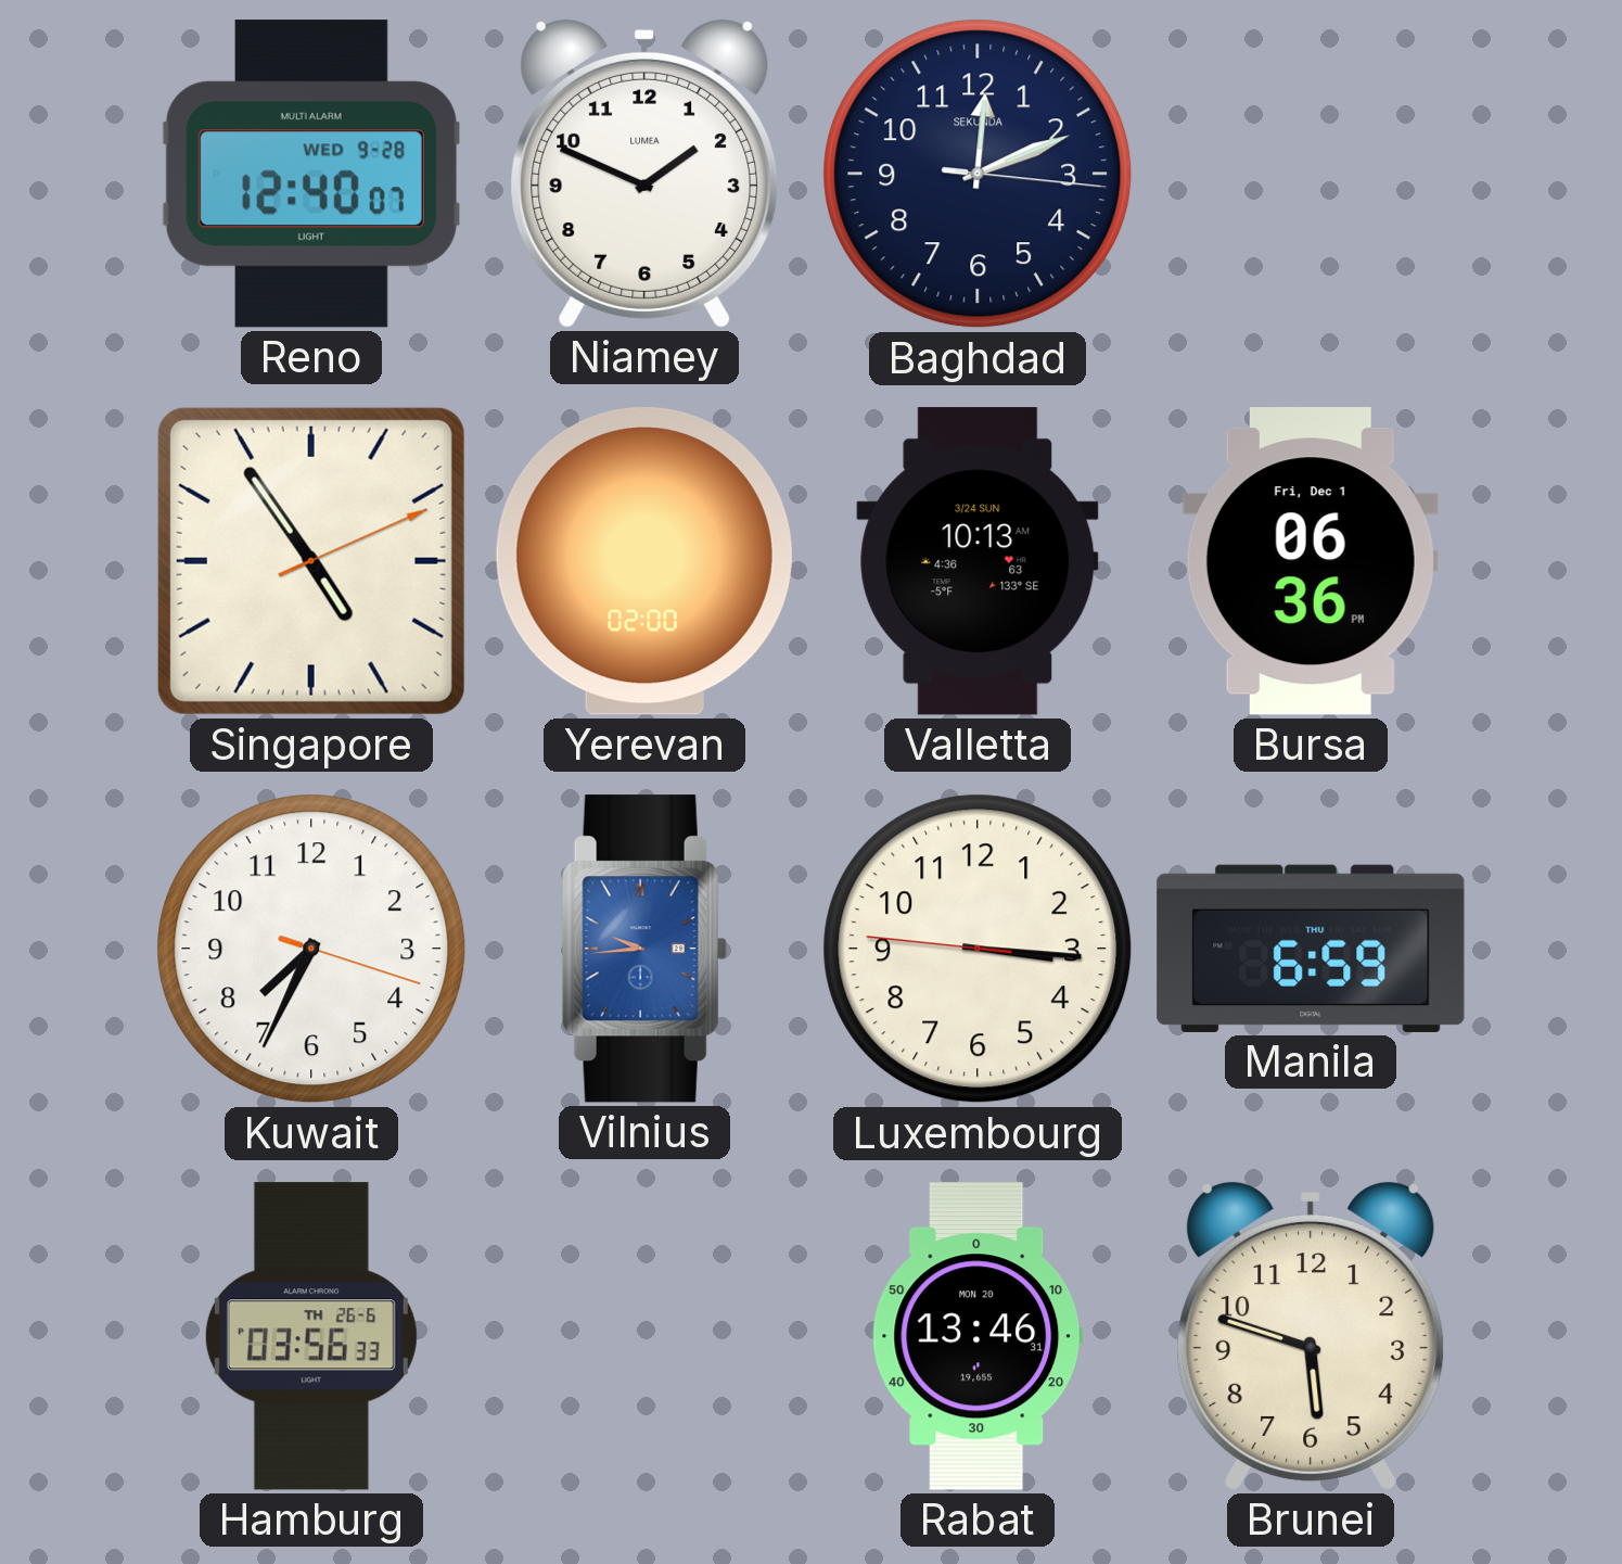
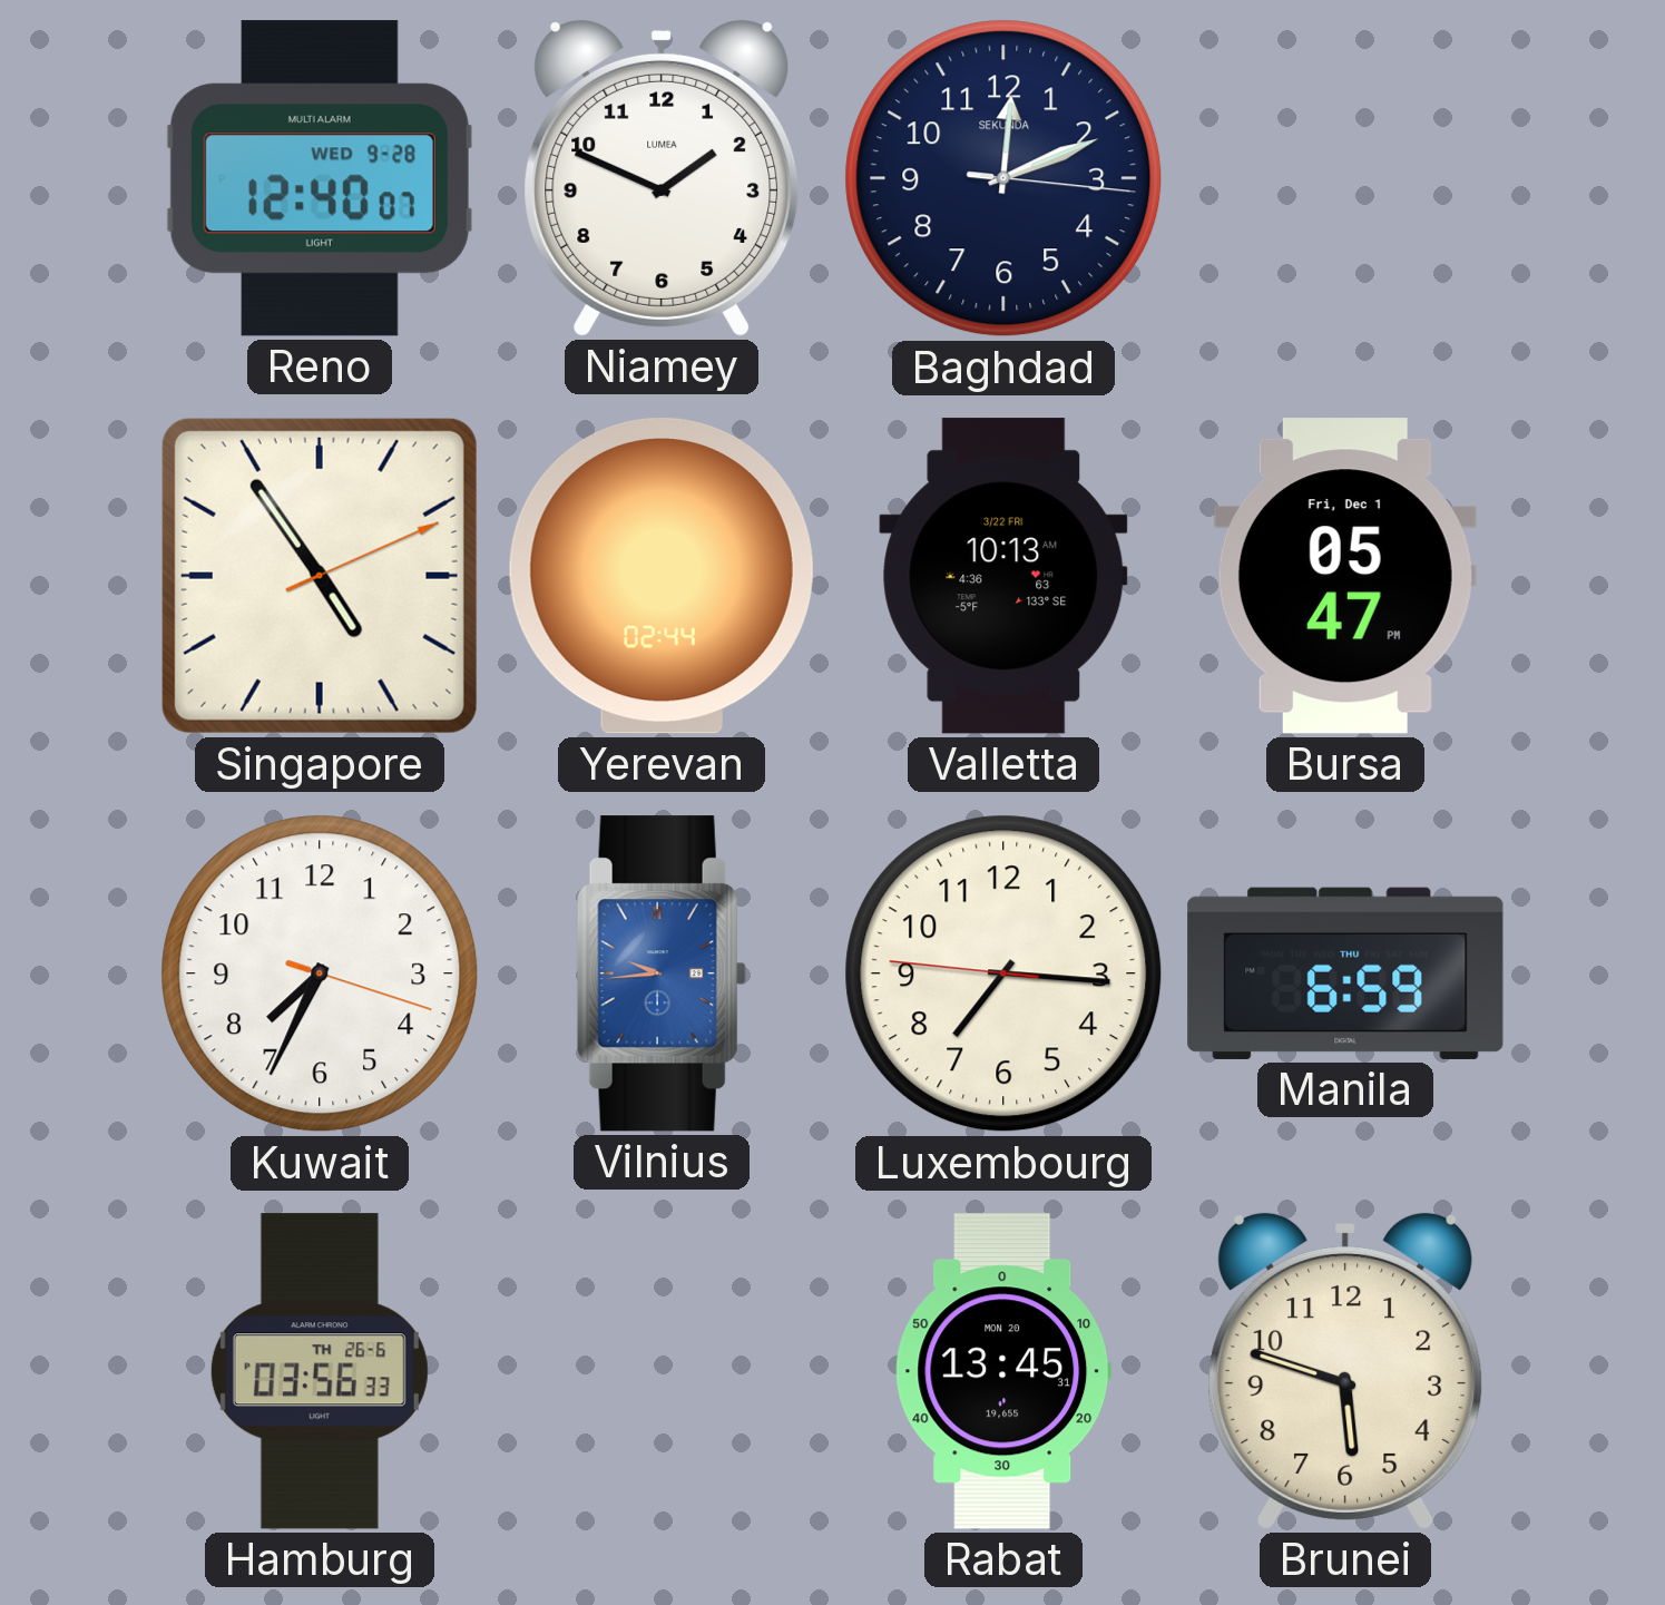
Yerevan: 02:00 -> 02:44 (662, 577)
Valletta date: 3/24 SUN -> 3/22 FRI (1003, 576)
Bursa: 06:36 -> 05:47 (1345, 576)
Luxembourg: 3:15 -> 7:15 (1003, 973)
Rabat: 13:46 -> 13:45 (1003, 1371)
